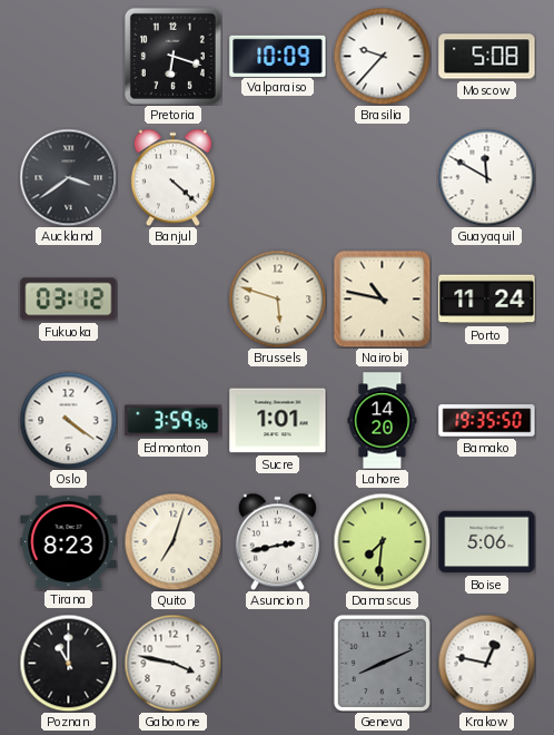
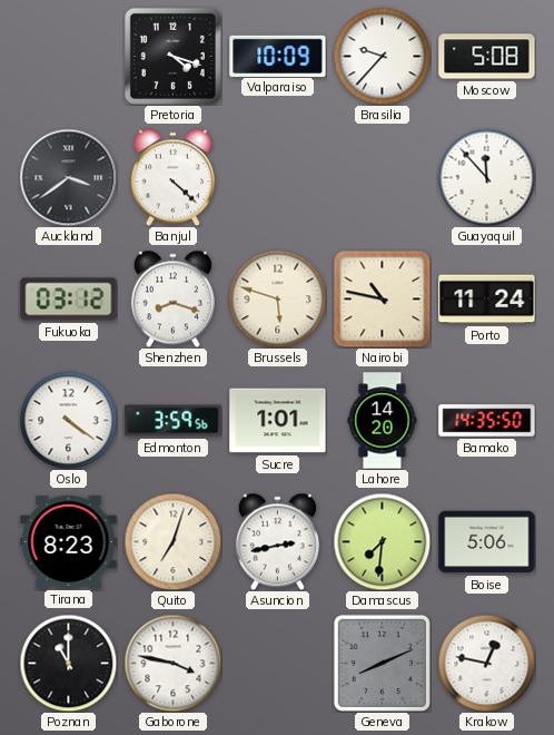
Pretoria: 6:18 -> 4:18 (172, 56)
Guayaquil: 11:50 -> 11:53 (486, 177)
Shenzhen: none -> 8:18 (172, 298)
Bamako: 19:35 -> 14:35 (487, 421)
